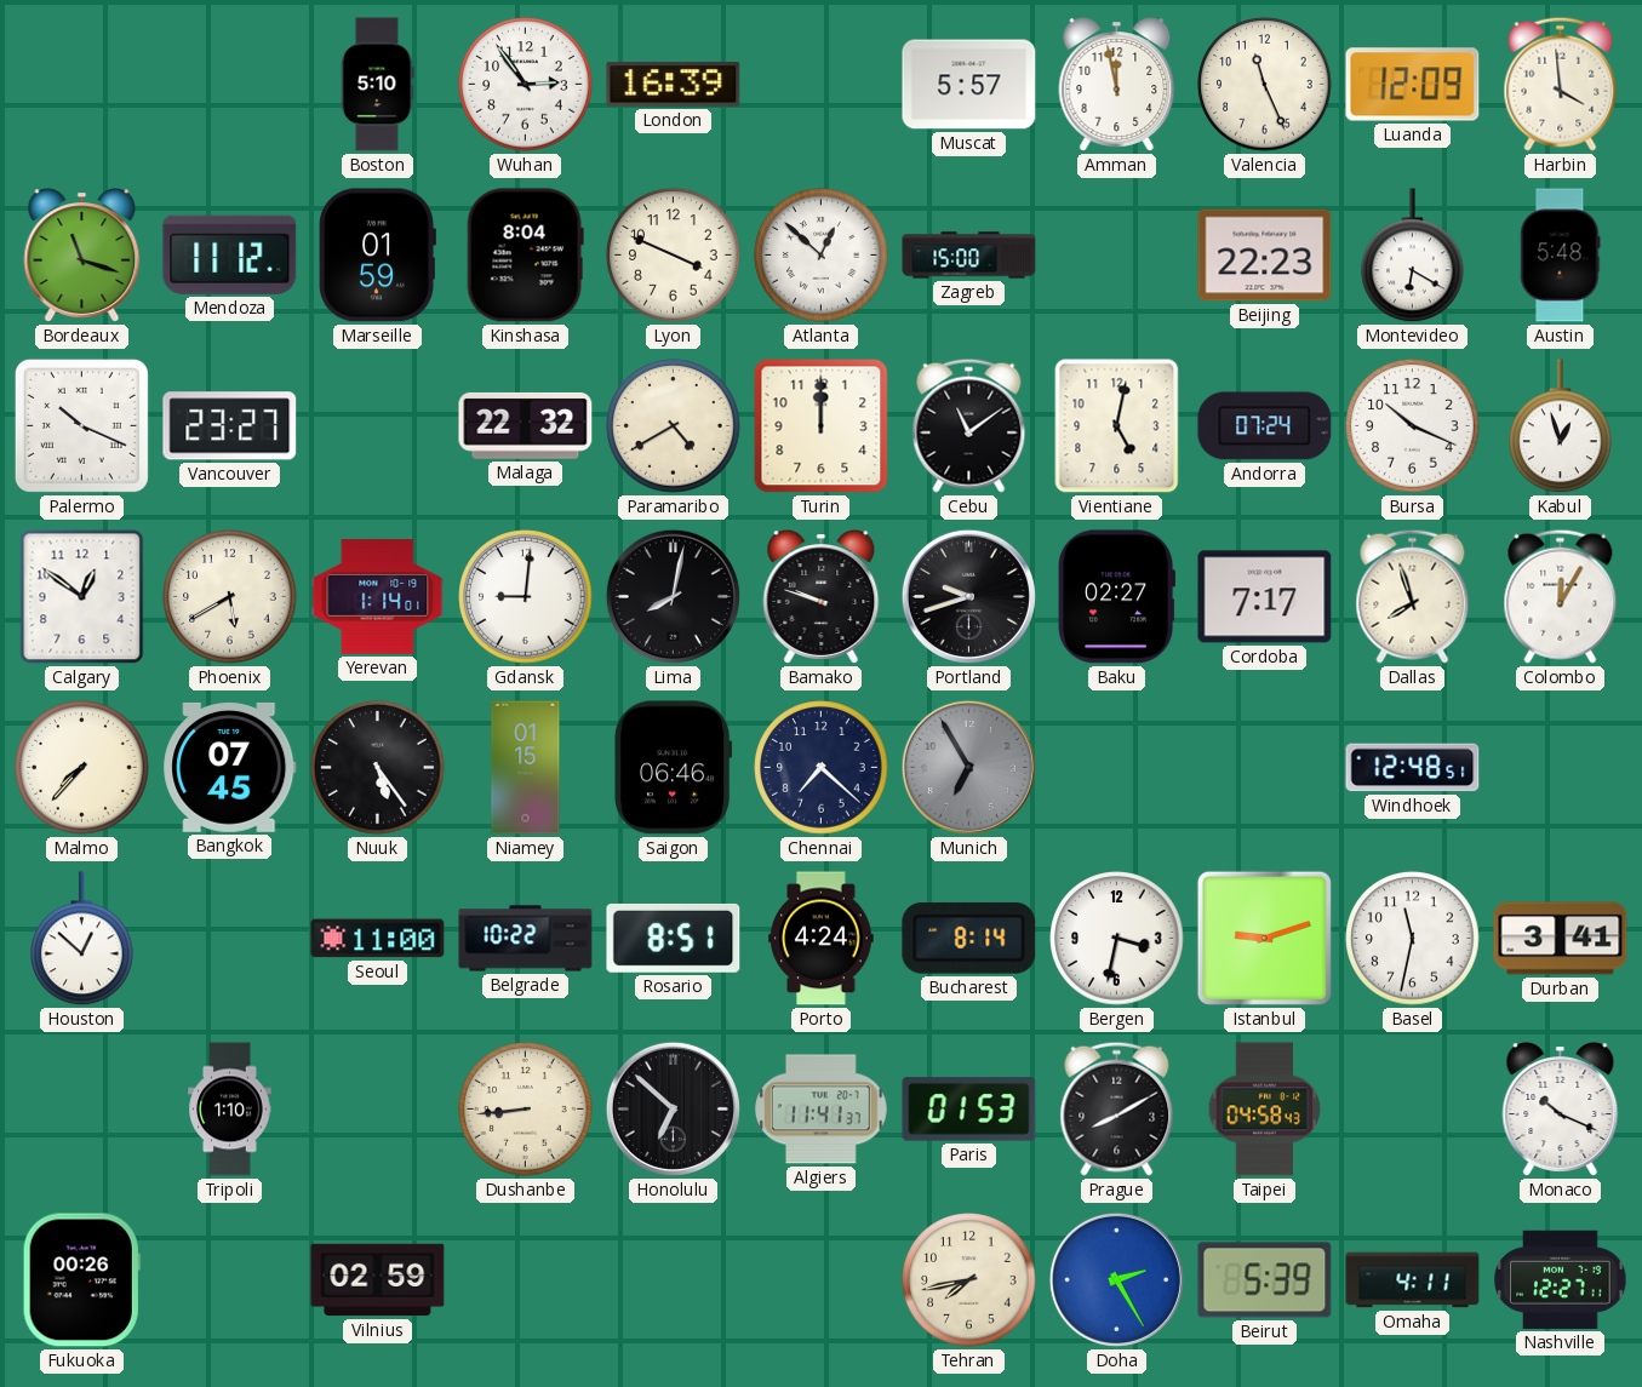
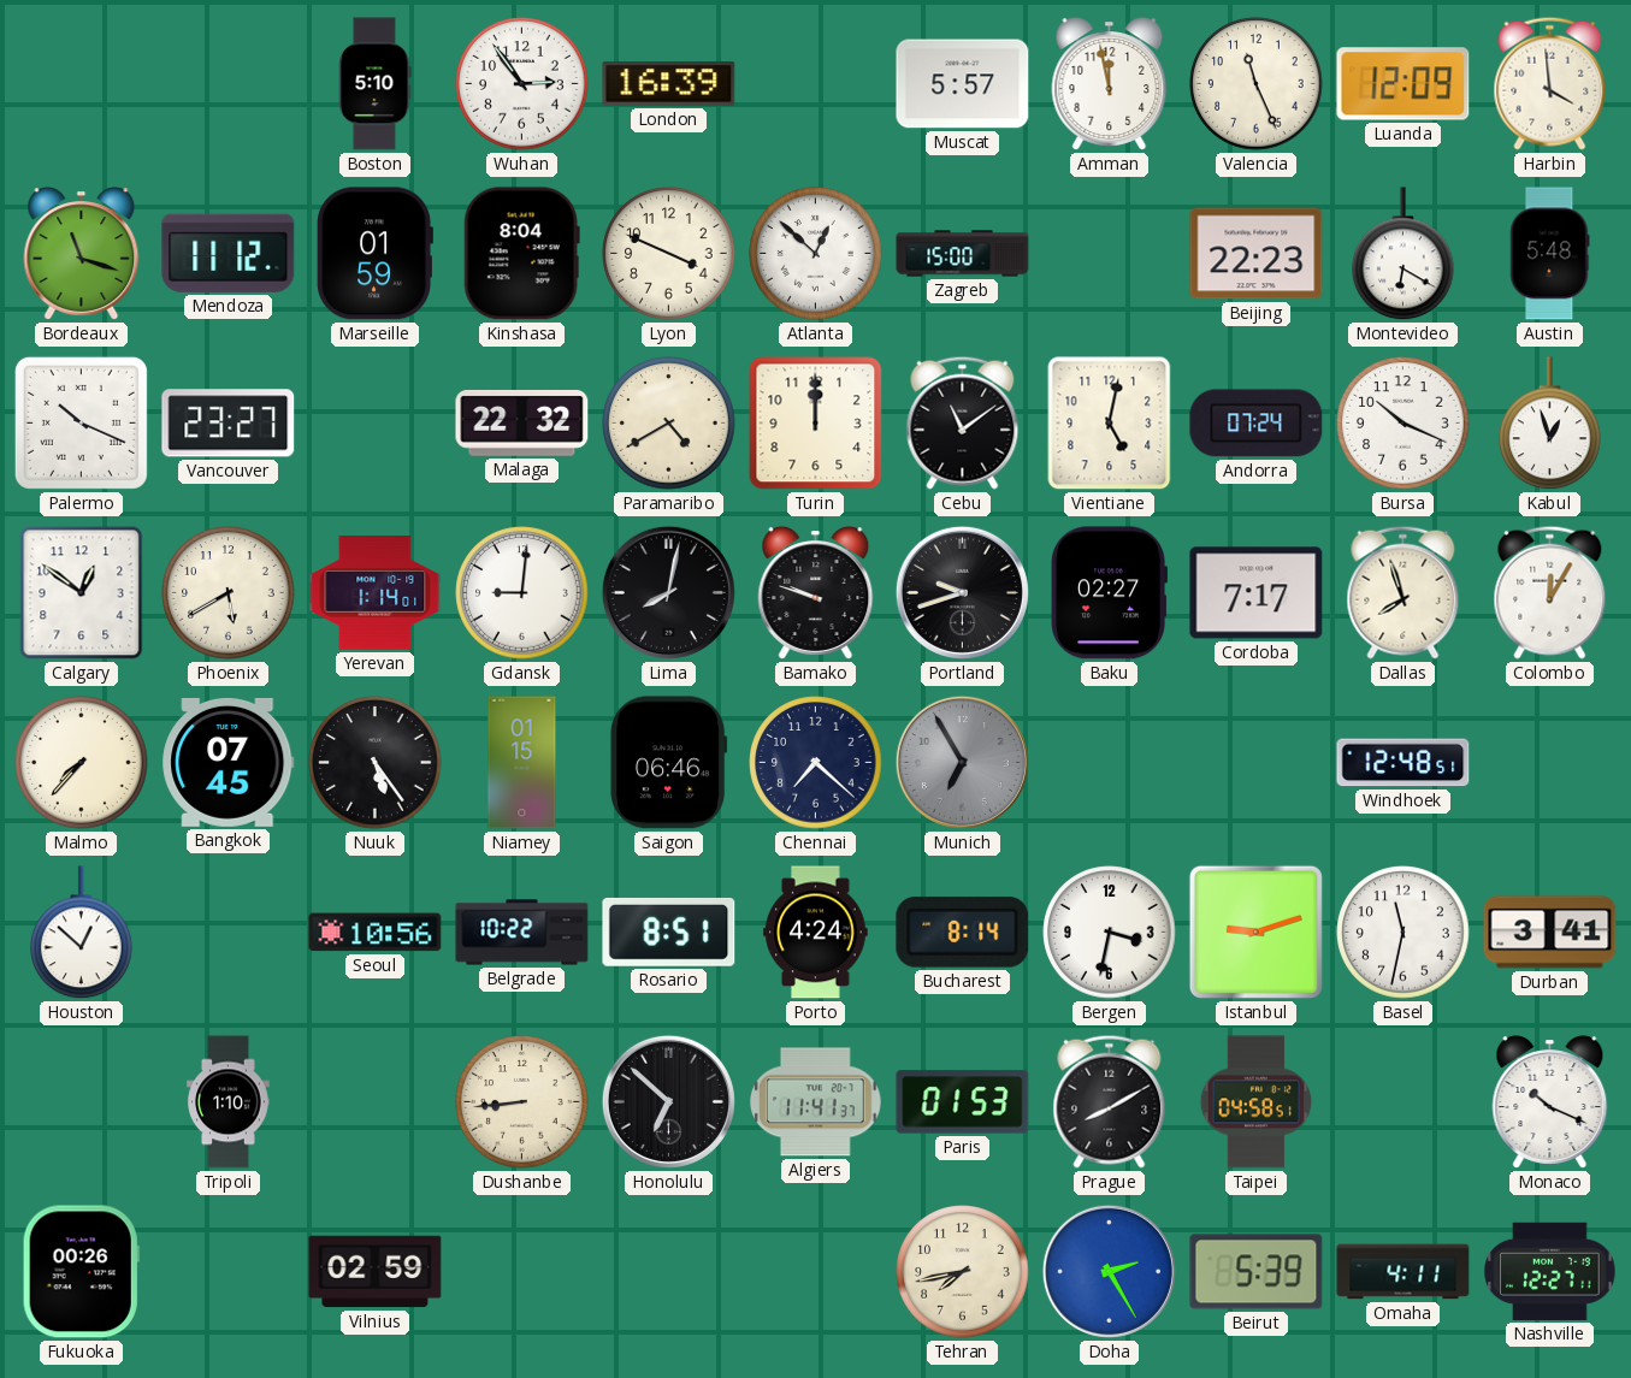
Seoul: 11:00 -> 10:56 (376, 933)
Taipei: 04:58:43 -> 04:58:51 (1257, 1102)
